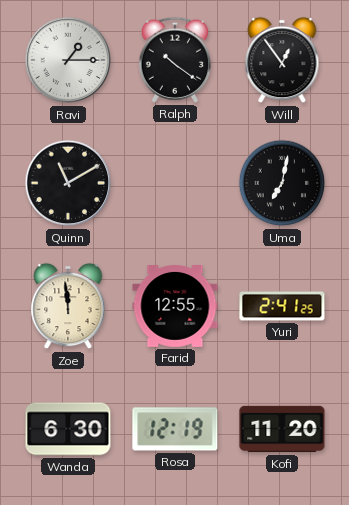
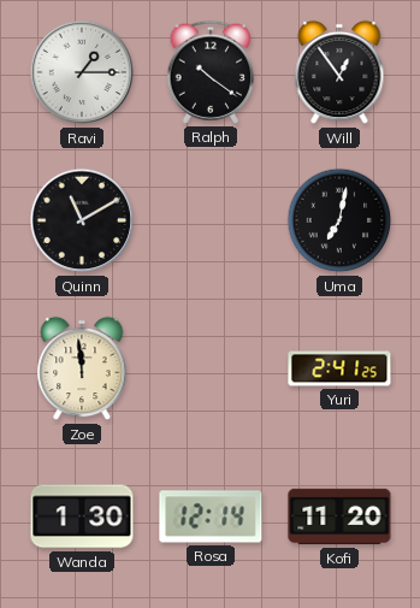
Farid: 12:55 -> none (175, 307)
Wanda: 6:30 -> 1:30 (82, 516)
Rosa: 12:19 -> 12:14 (211, 516)
